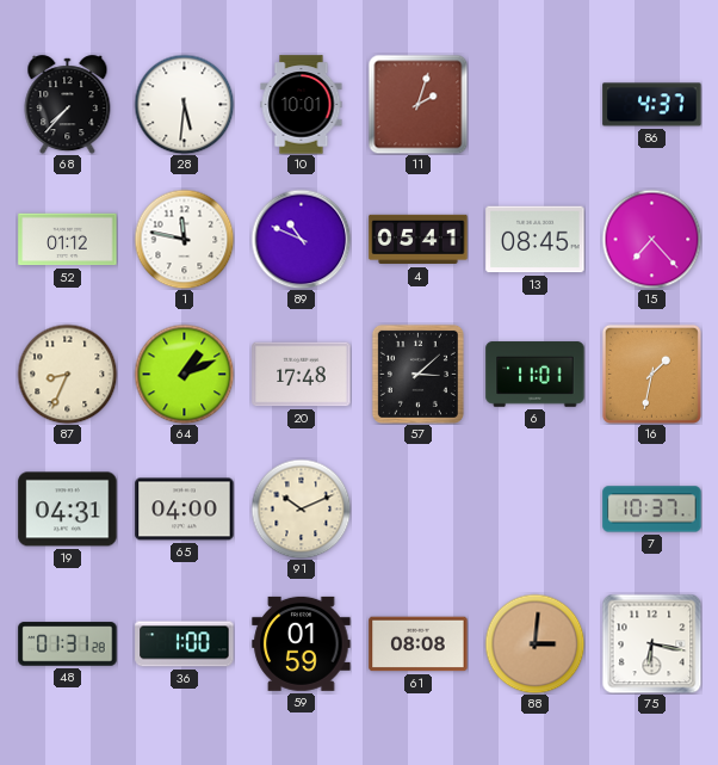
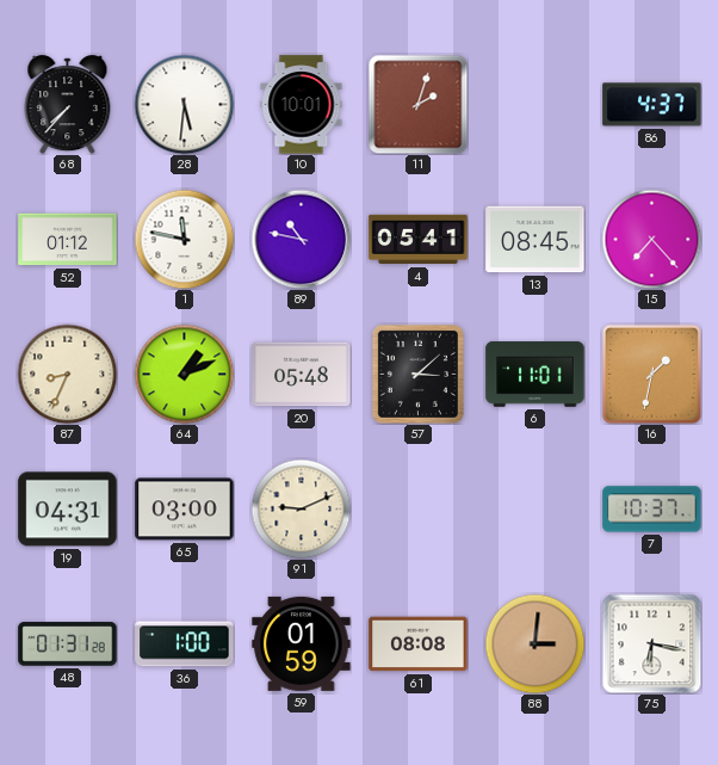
89: 10:49 -> 10:47 (301, 239)
20: 17:48 -> 05:48 (302, 375)
65: 04:00 -> 03:00 (185, 510)
91: 10:11 -> 9:11 (301, 508)
